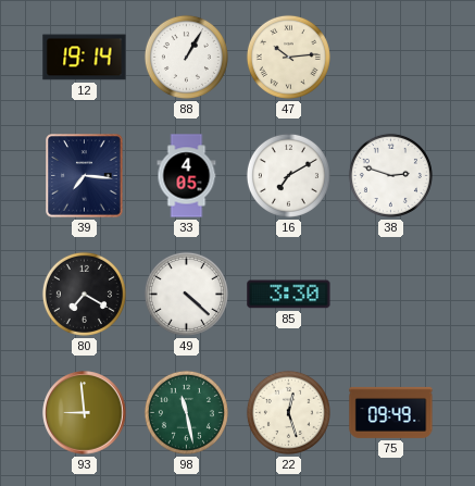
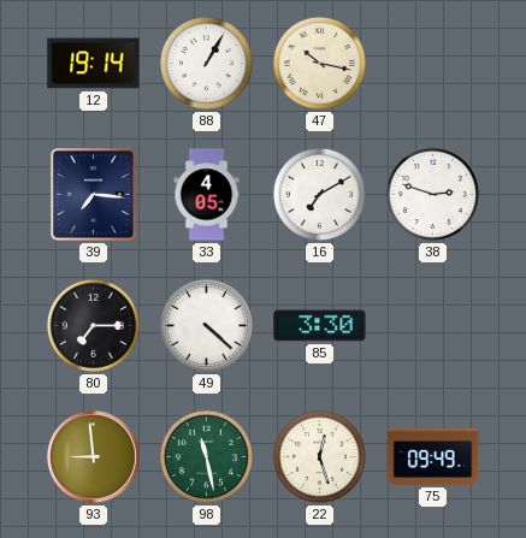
47: 10:14 -> 10:17 (319, 63)
80: 7:20 -> 7:15 (93, 325)
